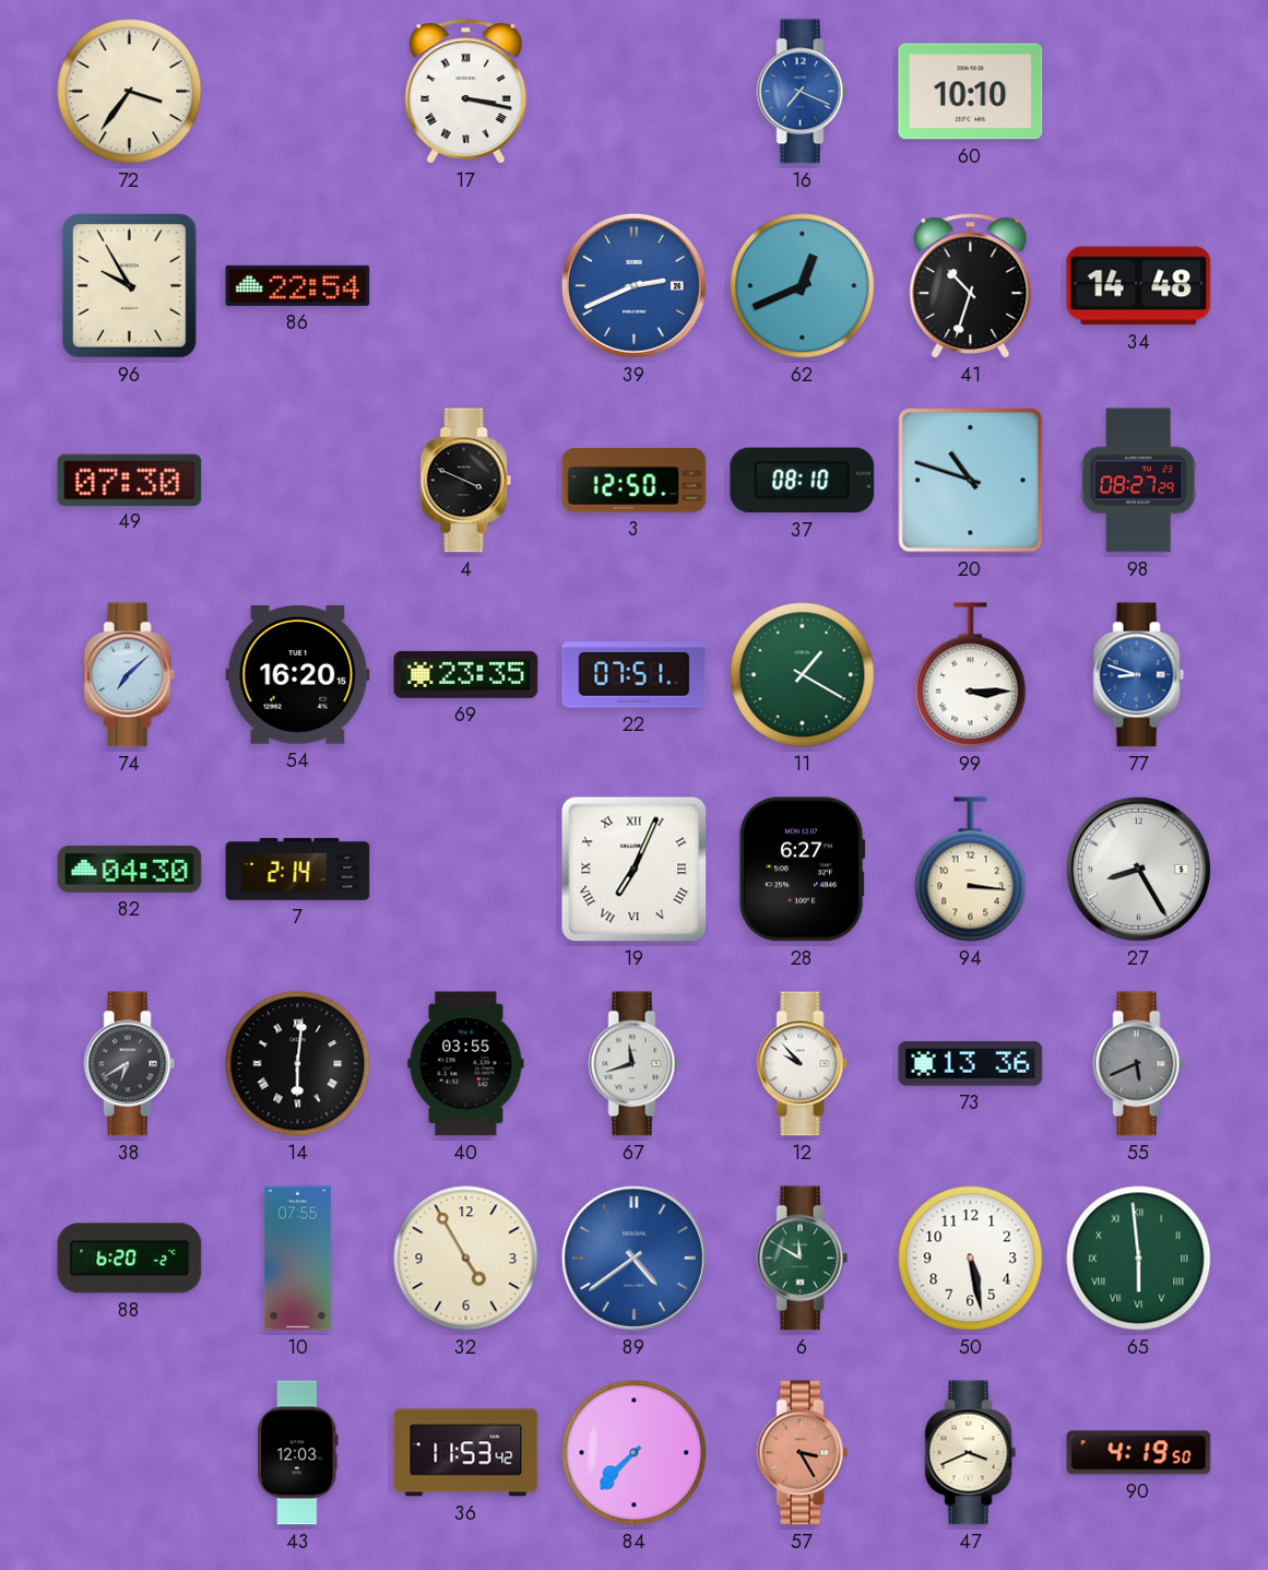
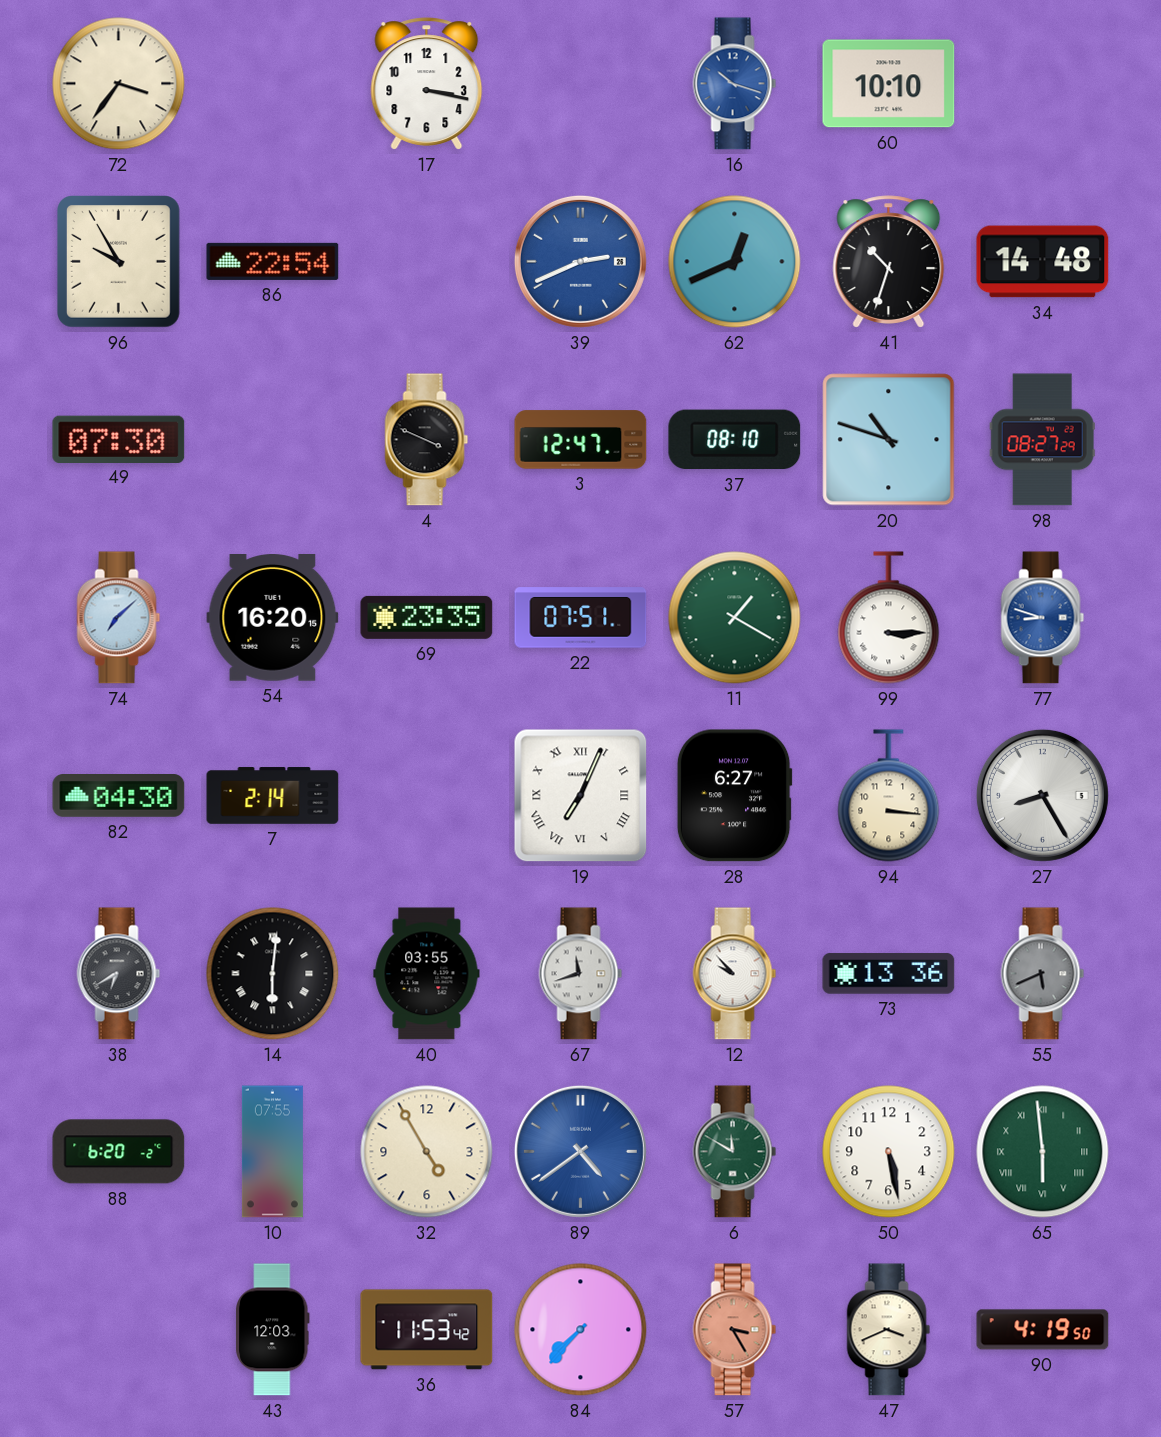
17 numerals: Roman -> Arabic (427, 84)
16: 7:19 -> 10:18 (735, 84)
3: 12:50 -> 12:47 (581, 440)
